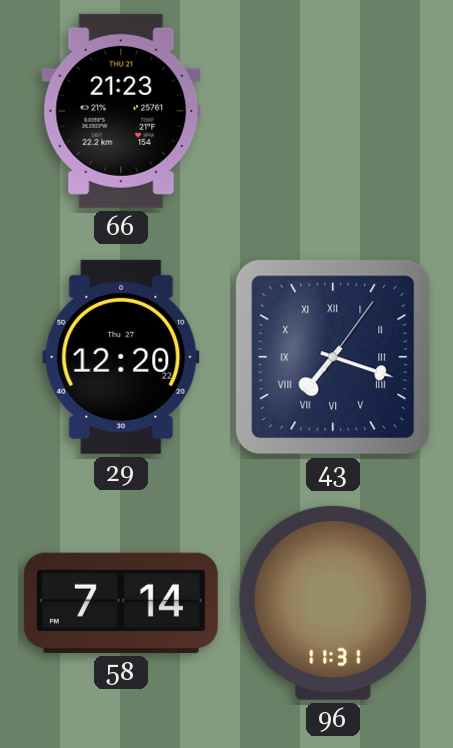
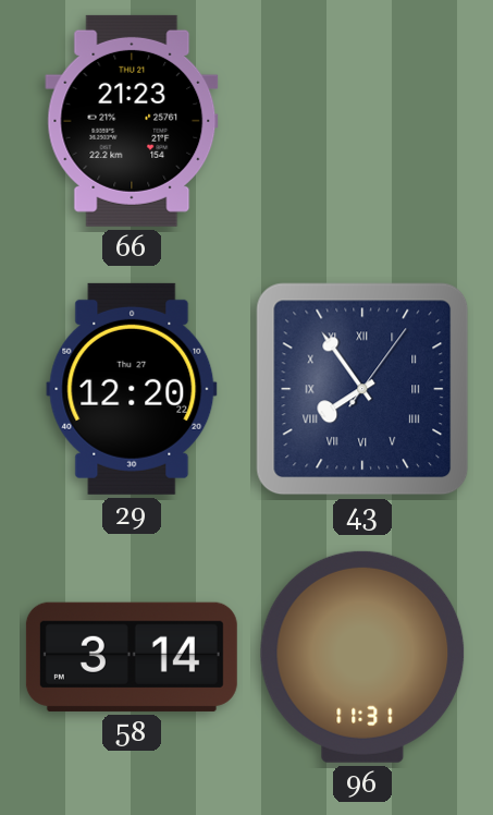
43: 7:18 -> 7:54 (362, 389)
58: 7:14 -> 3:14 (132, 657)
